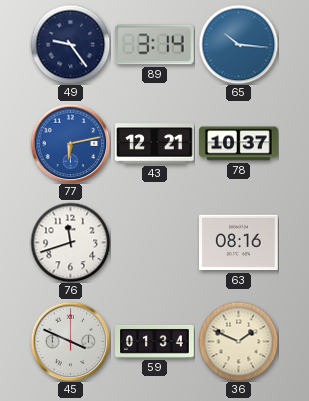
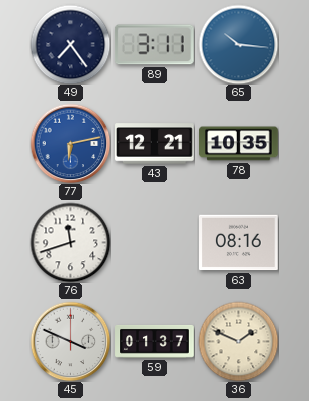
49: 9:24 -> 7:24 (70, 44)
89: 3:14 -> 3:11 (154, 45)
78: 10:37 -> 10:35 (239, 144)
59: 01:34 -> 01:37 (155, 341)
